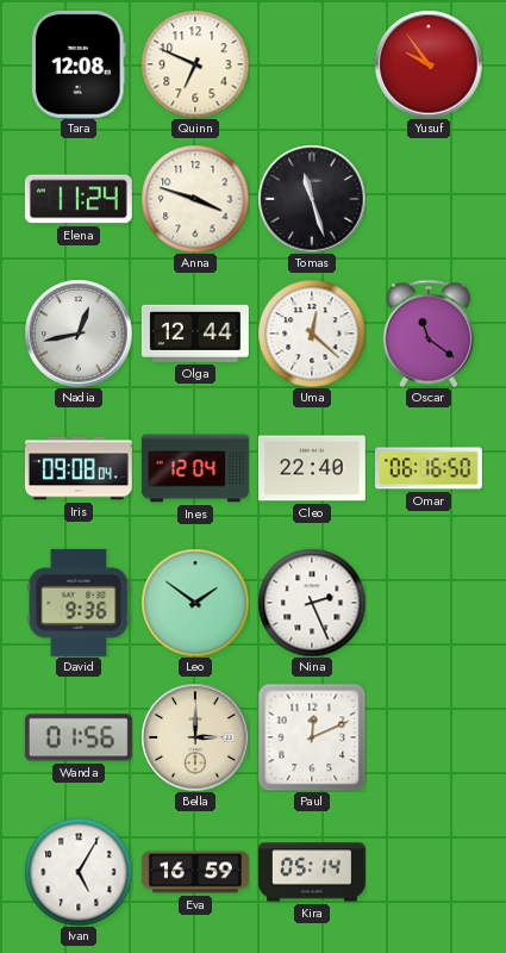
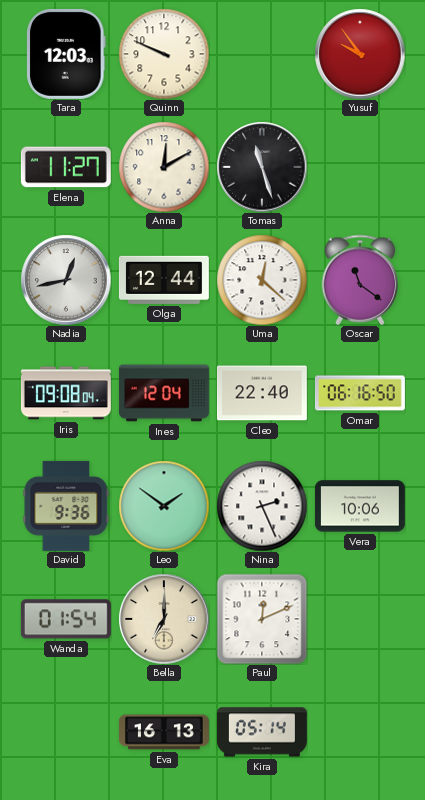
Tara: 12:08 -> 12:03 (67, 54)
Quinn: 6:49 -> 9:49 (164, 54)
Elena: 11:24 -> 11:27 (66, 167)
Anna: 3:48 -> 12:10 (164, 167)
Vera: none -> 10:06 (360, 506)
Wanda: 01:56 -> 01:54 (66, 619)
Bella: 3:00 -> 7:00 (164, 619)
Ivan: 5:05 -> none (79, 872)
Eva: 16:59 -> 16:13 (164, 732)
